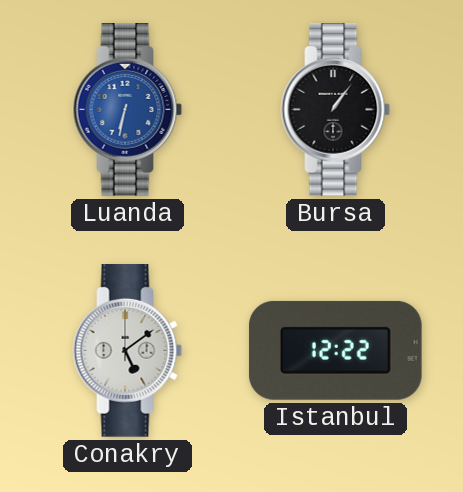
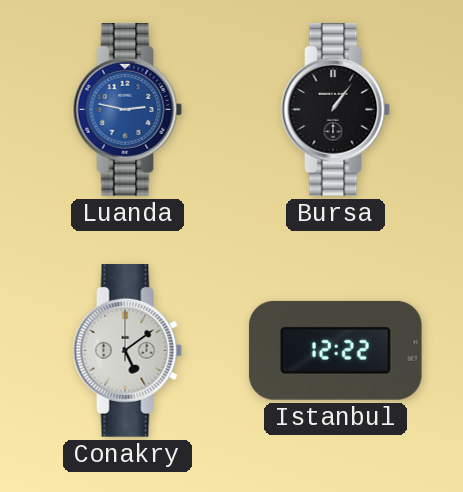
Luanda: 6:32 -> 2:47 (128, 110)
